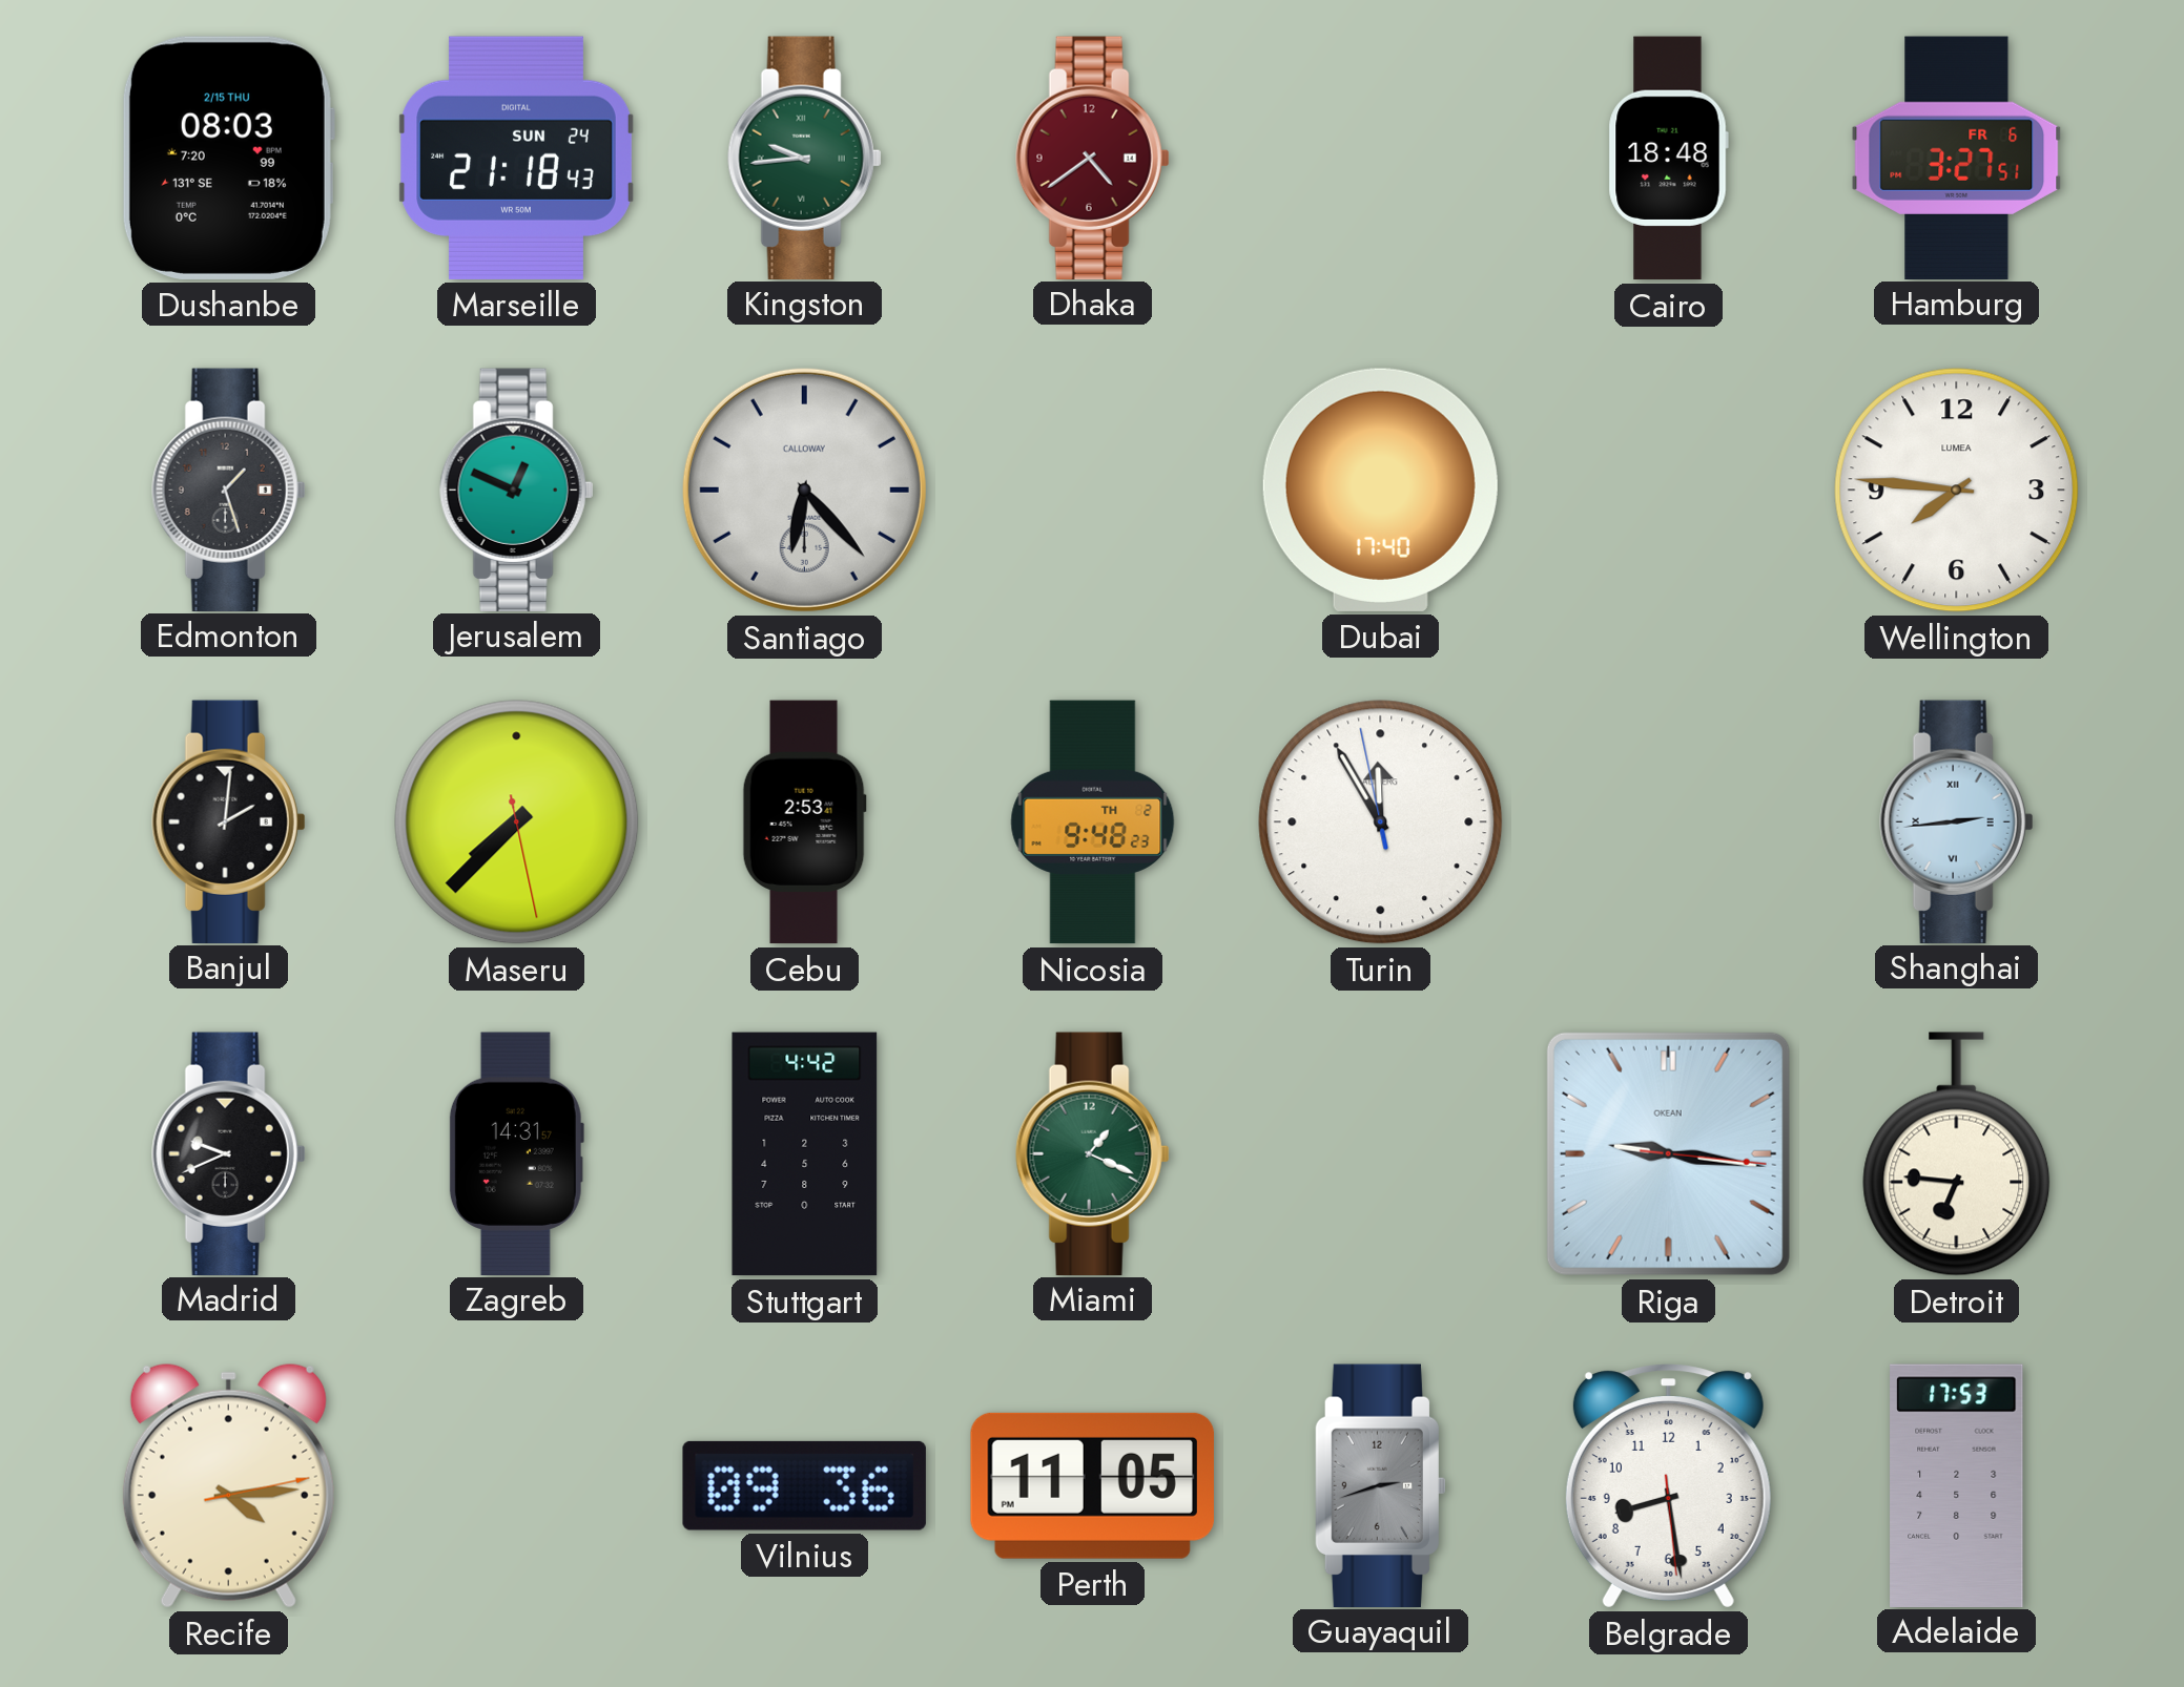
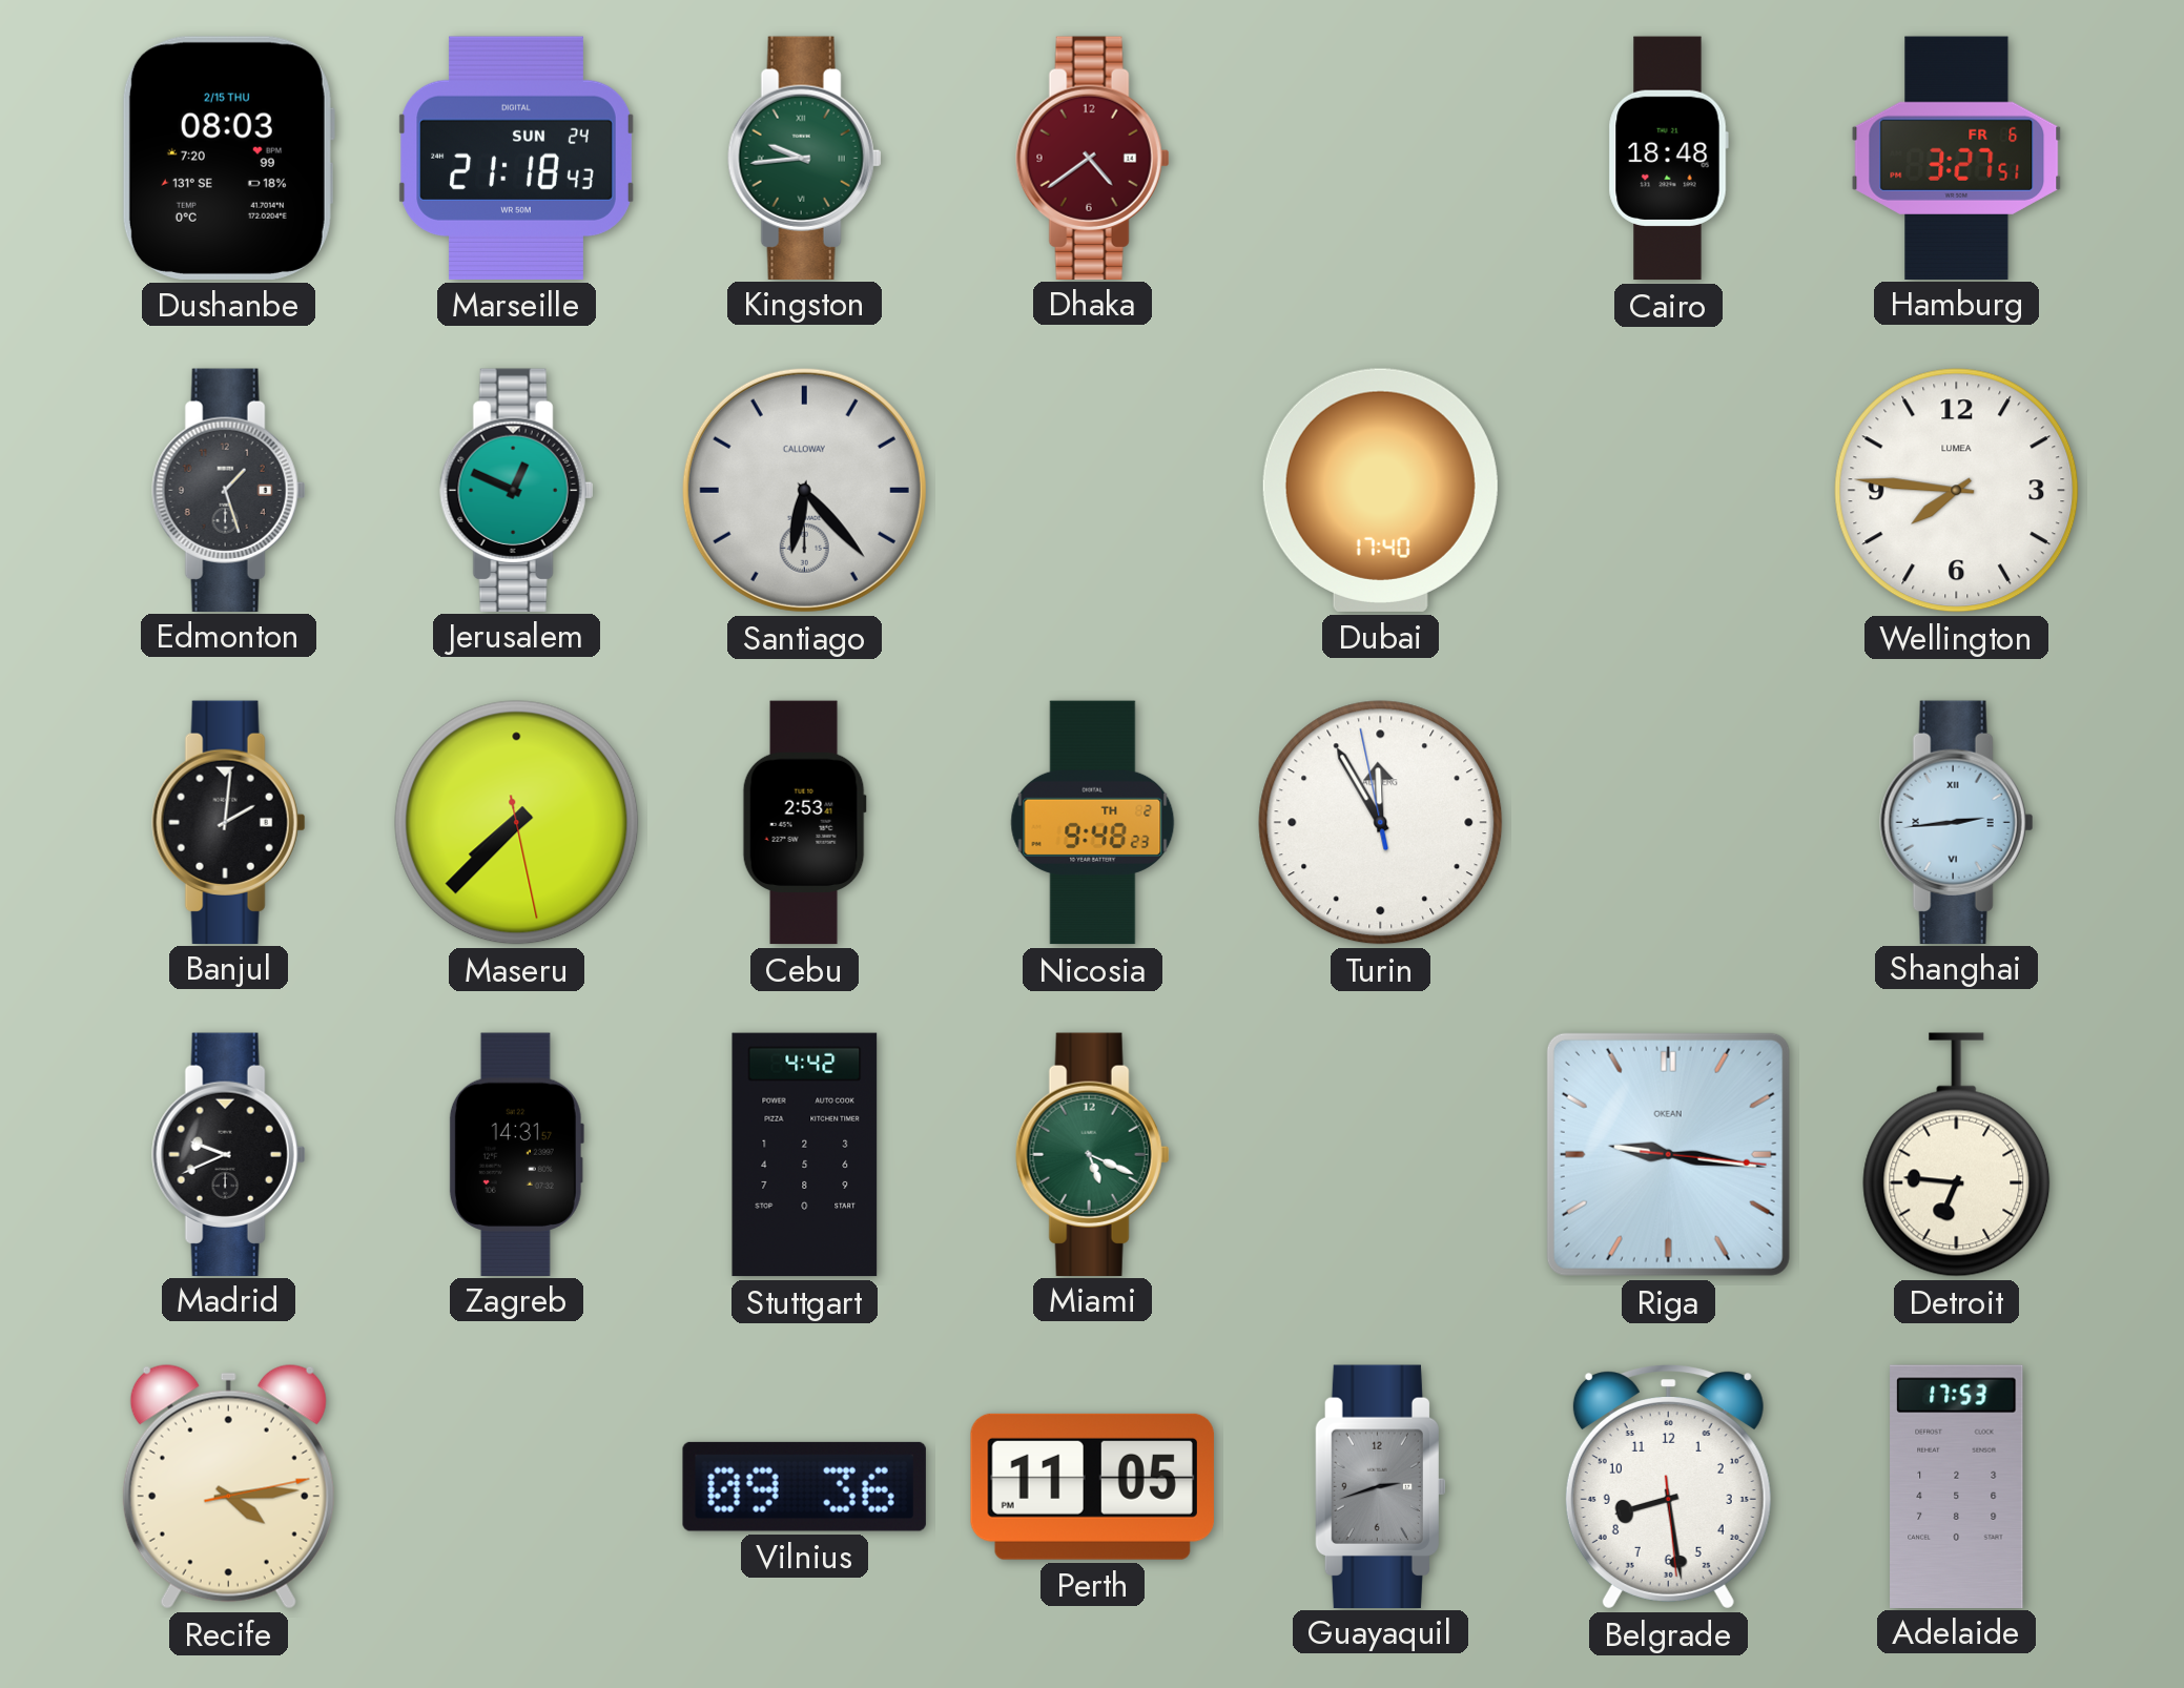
Miami: 1:19 -> 5:19 (1093, 1154)
